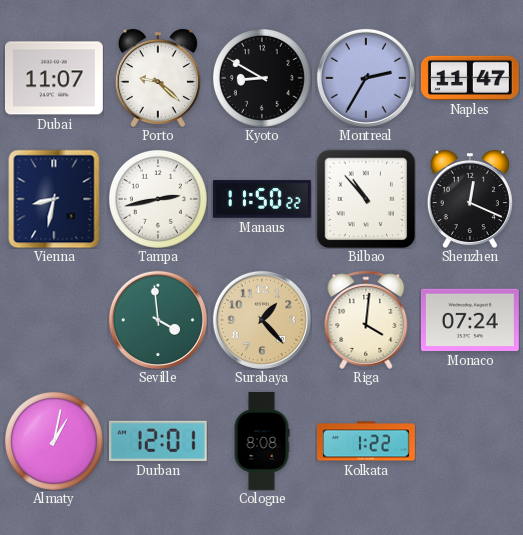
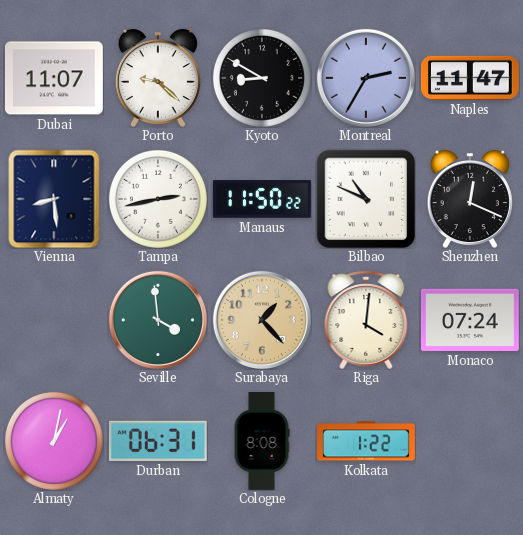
Vienna: 8:32 -> 8:29 (54, 199)
Bilbao: 10:53 -> 10:49 (366, 199)
Durban: 12:01 -> 06:31 (158, 441)
